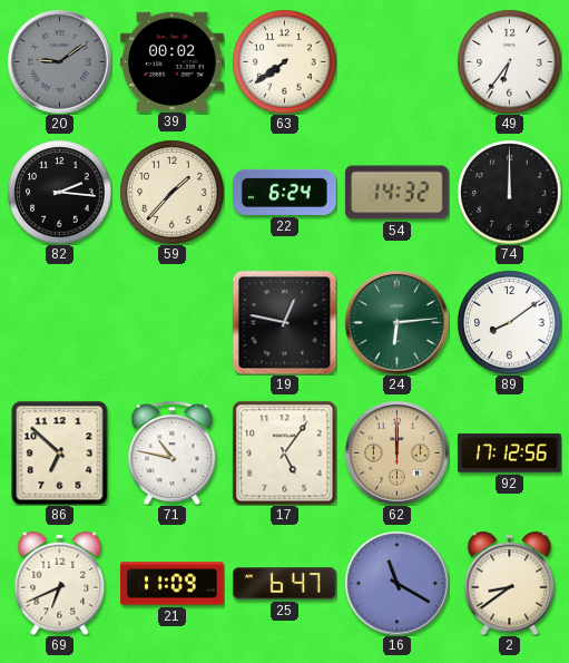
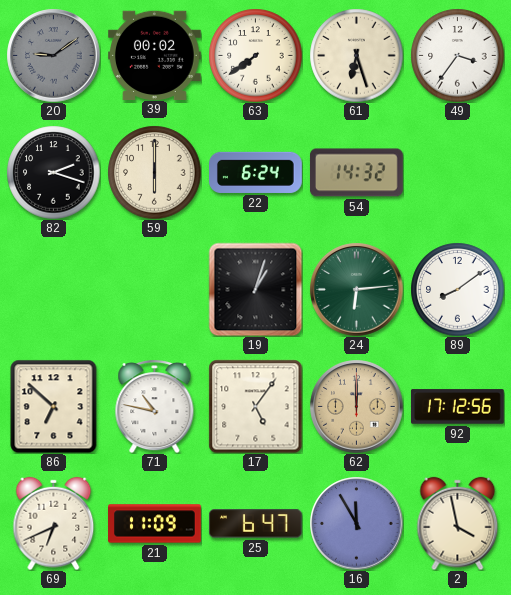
61: none -> 6:27 (356, 55)
49: 6:36 -> 3:36 (457, 55)
82: 2:16 -> 2:18 (53, 172)
59: 1:37 -> 6:00 (154, 172)
74: 12:00 -> none (509, 192)
19: 12:47 -> 1:03 (255, 289)
16: 11:20 -> 11:55 (356, 523)
2: 8:39 -> 3:58 (458, 523)
